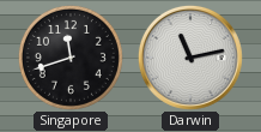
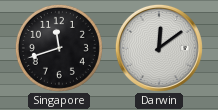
Darwin: 11:13 -> 12:09 (159, 48)
